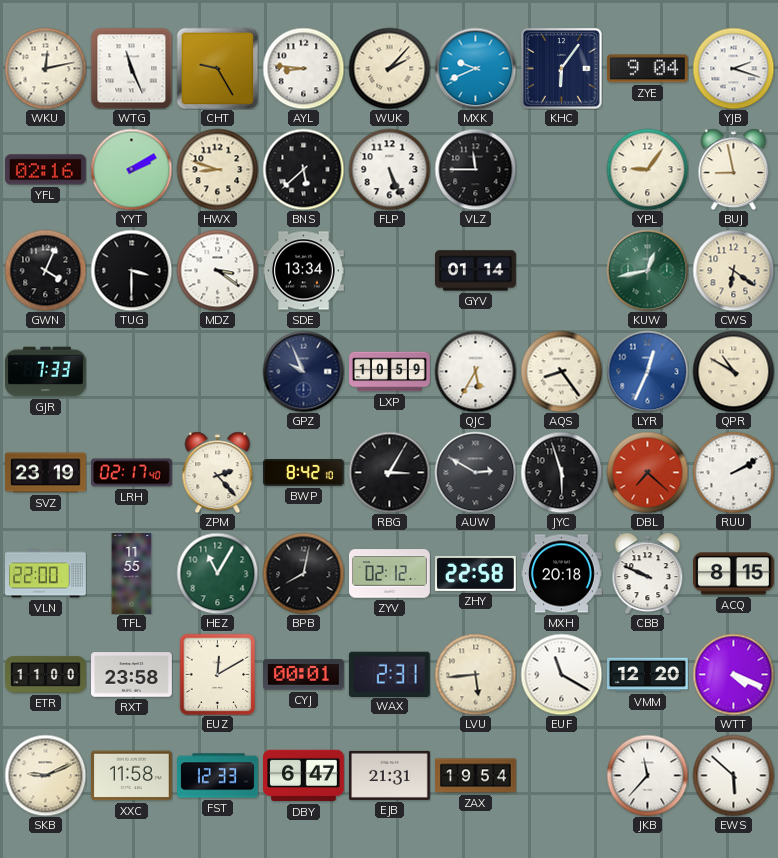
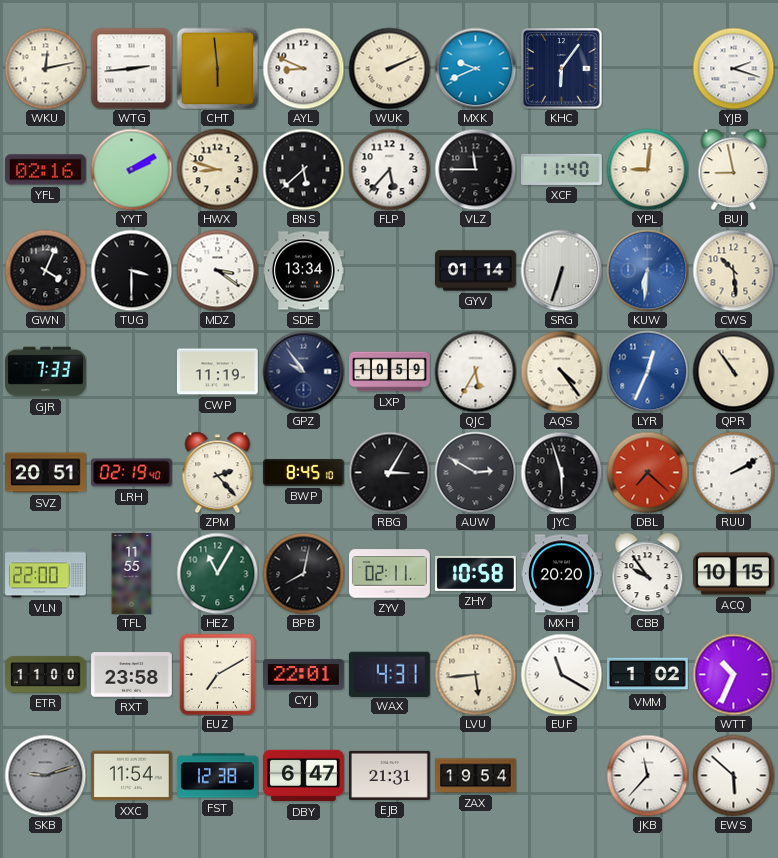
WTG: 11:26 -> 2:44 (131, 68)
CHT: 9:25 -> 5:59 (217, 68)
AYL: 8:46 -> 8:49 (303, 68)
WUK: 2:07 -> 2:11 (389, 68)
ZYE: 9:04 -> none (647, 69)
FLP: 5:26 -> 5:37 (389, 169)
XCF: none -> 11:40 (562, 169)
YPL: 9:06 -> 9:01 (647, 169)
SRG: none -> 6:33 (561, 270)
KUW: 12:43 -> 6:31 (647, 270)
KUW dial: green -> blue (647, 270)
CWS: 6:21 -> 10:29 (733, 270)
CWP: none -> 11:19 (218, 372)
GPZ: 9:56 -> 9:54 (303, 371)
AQS: 8:24 -> 4:24 (561, 371)
QPR: 10:50 -> 10:54 (733, 371)
SVZ: 23:19 -> 20:51 (46, 473)
LRH: 02:17 -> 02:19 (132, 473)
BWP: 8:42 -> 8:45 (304, 473)
ZYV: 02:12 -> 02:11 (390, 574)
ZHY: 22:58 -> 10:58 (476, 573)
MXH: 20:18 -> 20:20 (562, 574)
CBB: 9:49 -> 9:54 (648, 573)
ACQ: 8:15 -> 10:15 (734, 574)
EUZ: 12:10 -> 7:10 (218, 674)
CYJ: 00:01 -> 22:01 (304, 675)
WAX: 2:31 -> 4:31 (389, 674)
VMM: 12:20 -> 1:02 (648, 675)
WTT: 4:19 -> 10:34 (733, 674)
SKB: 9:11 -> 9:12 (45, 775)
SKB dial: cream -> grey (45, 775)
XXC: 11:58 -> 11:54 (132, 776)
FST: 12:33 -> 12:38 (218, 776)
